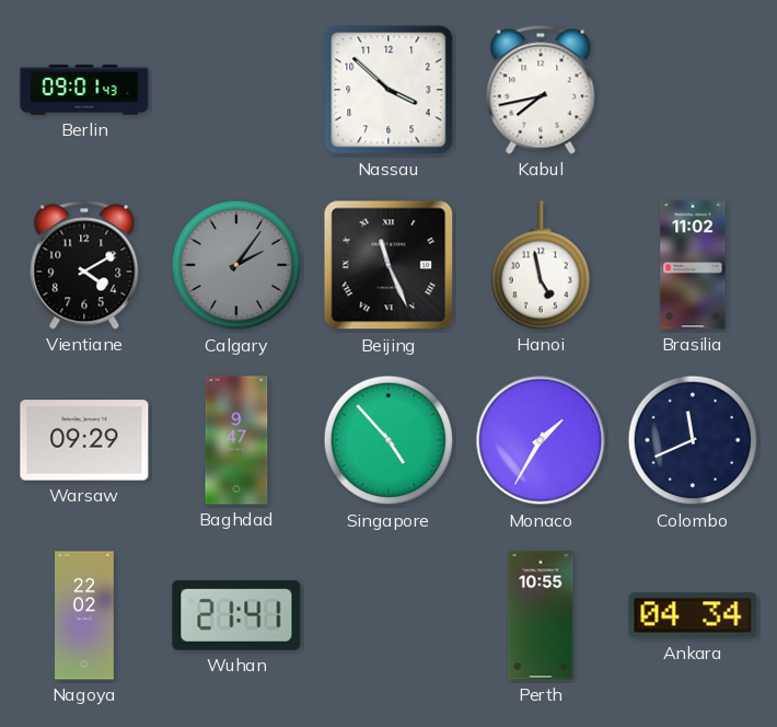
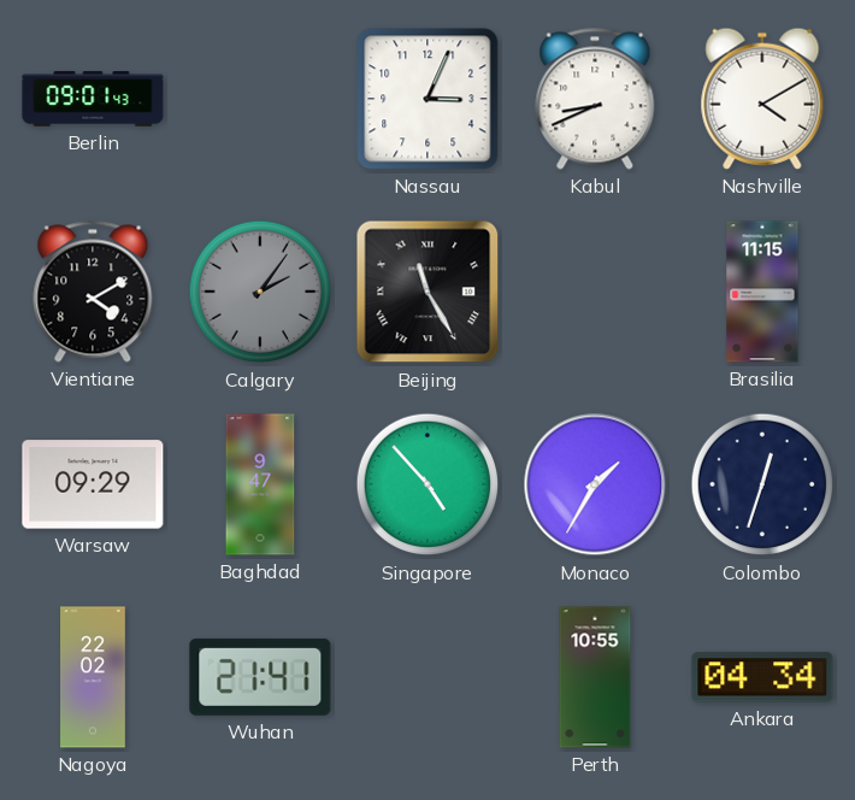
Nassau: 3:52 -> 3:04 (427, 99)
Kabul: 7:43 -> 8:41 (595, 99)
Nashville: none -> 4:10 (762, 99)
Beijing: 11:26 -> 11:25 (427, 292)
Hanoi: 4:58 -> none (540, 265)
Brasilia: 11:02 -> 11:15 (762, 292)
Colombo: 11:41 -> 12:33 (762, 484)
